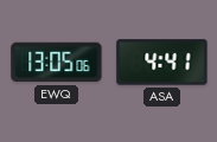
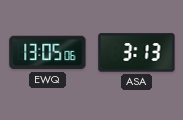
ASA: 4:41 -> 3:13 (137, 53)
